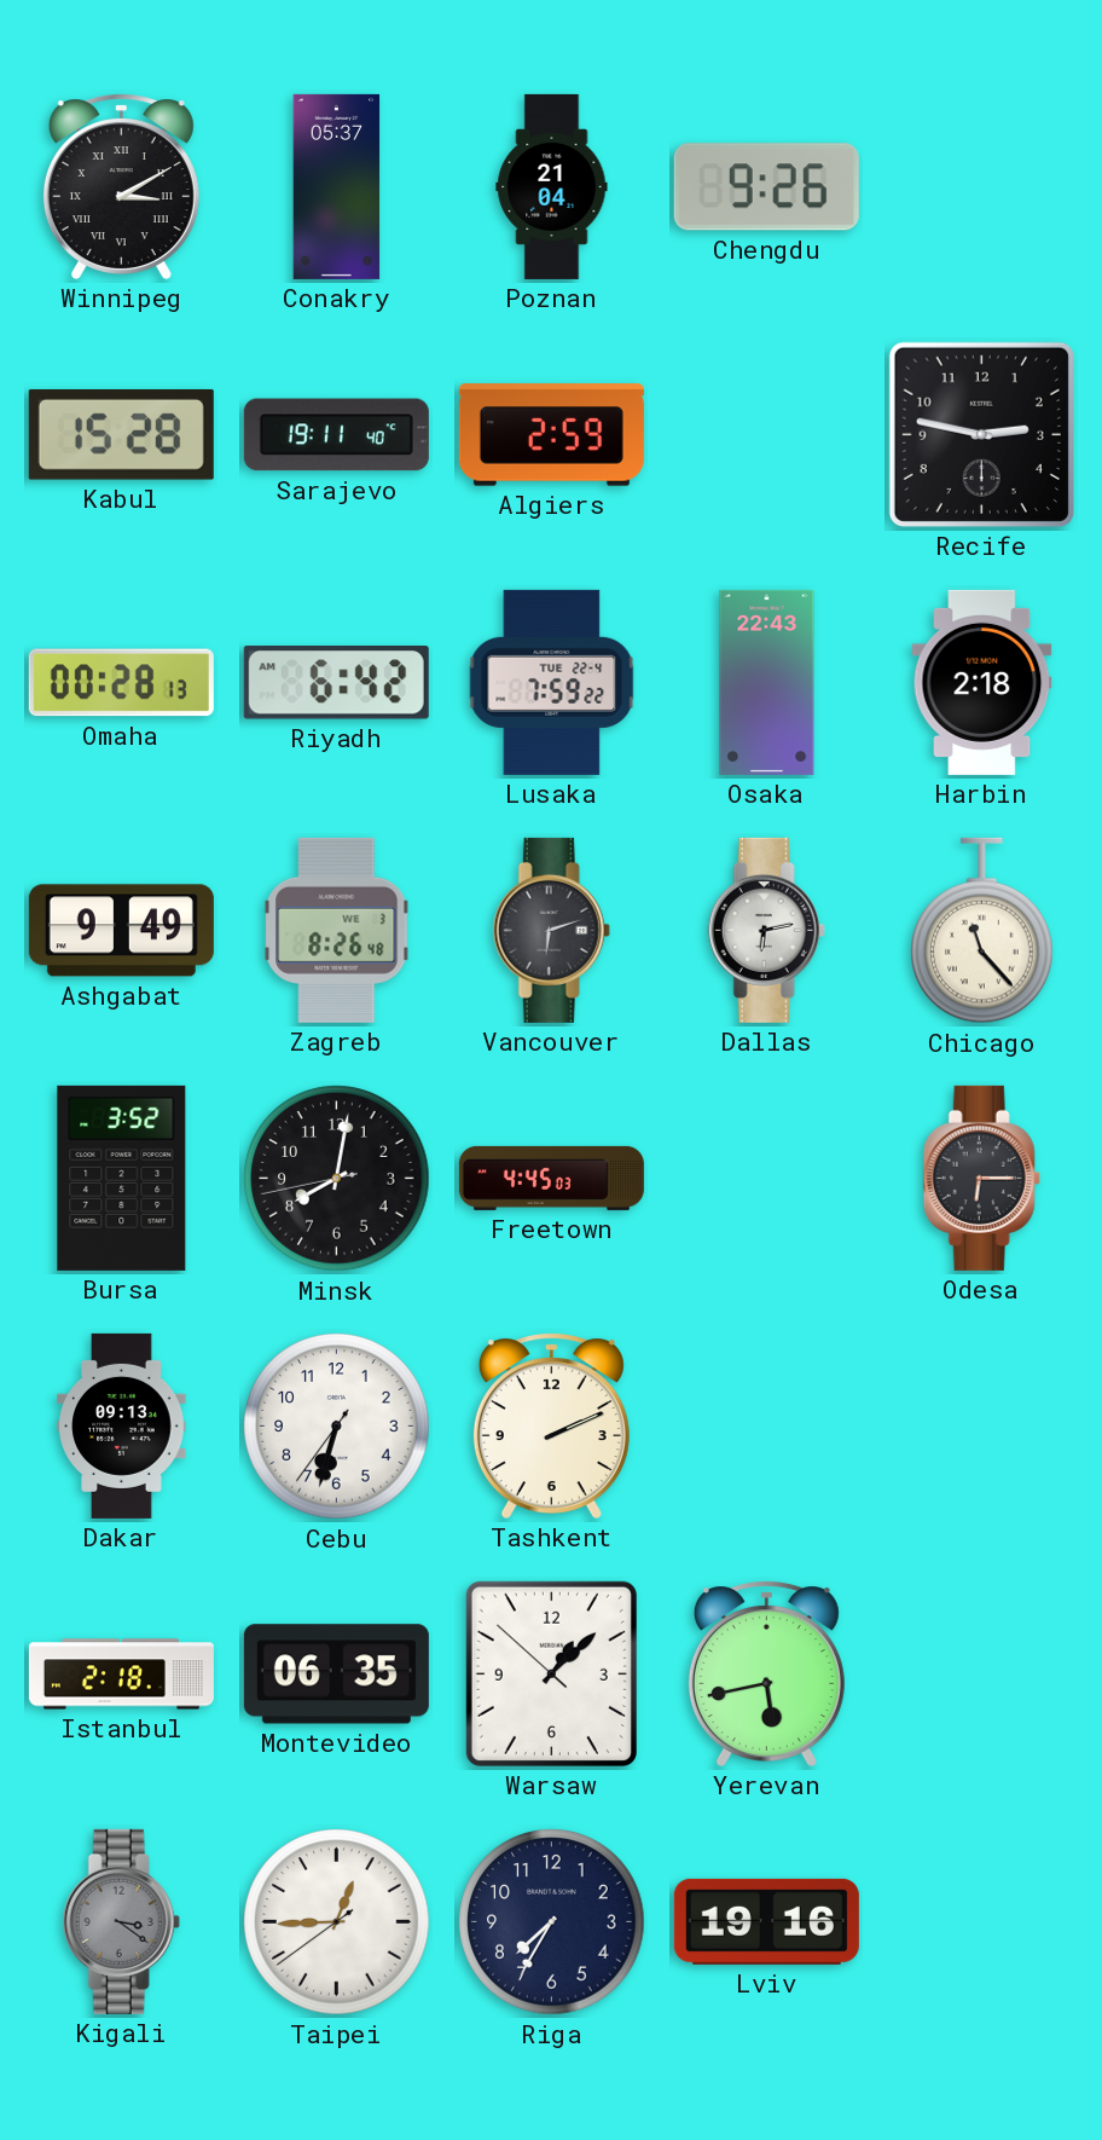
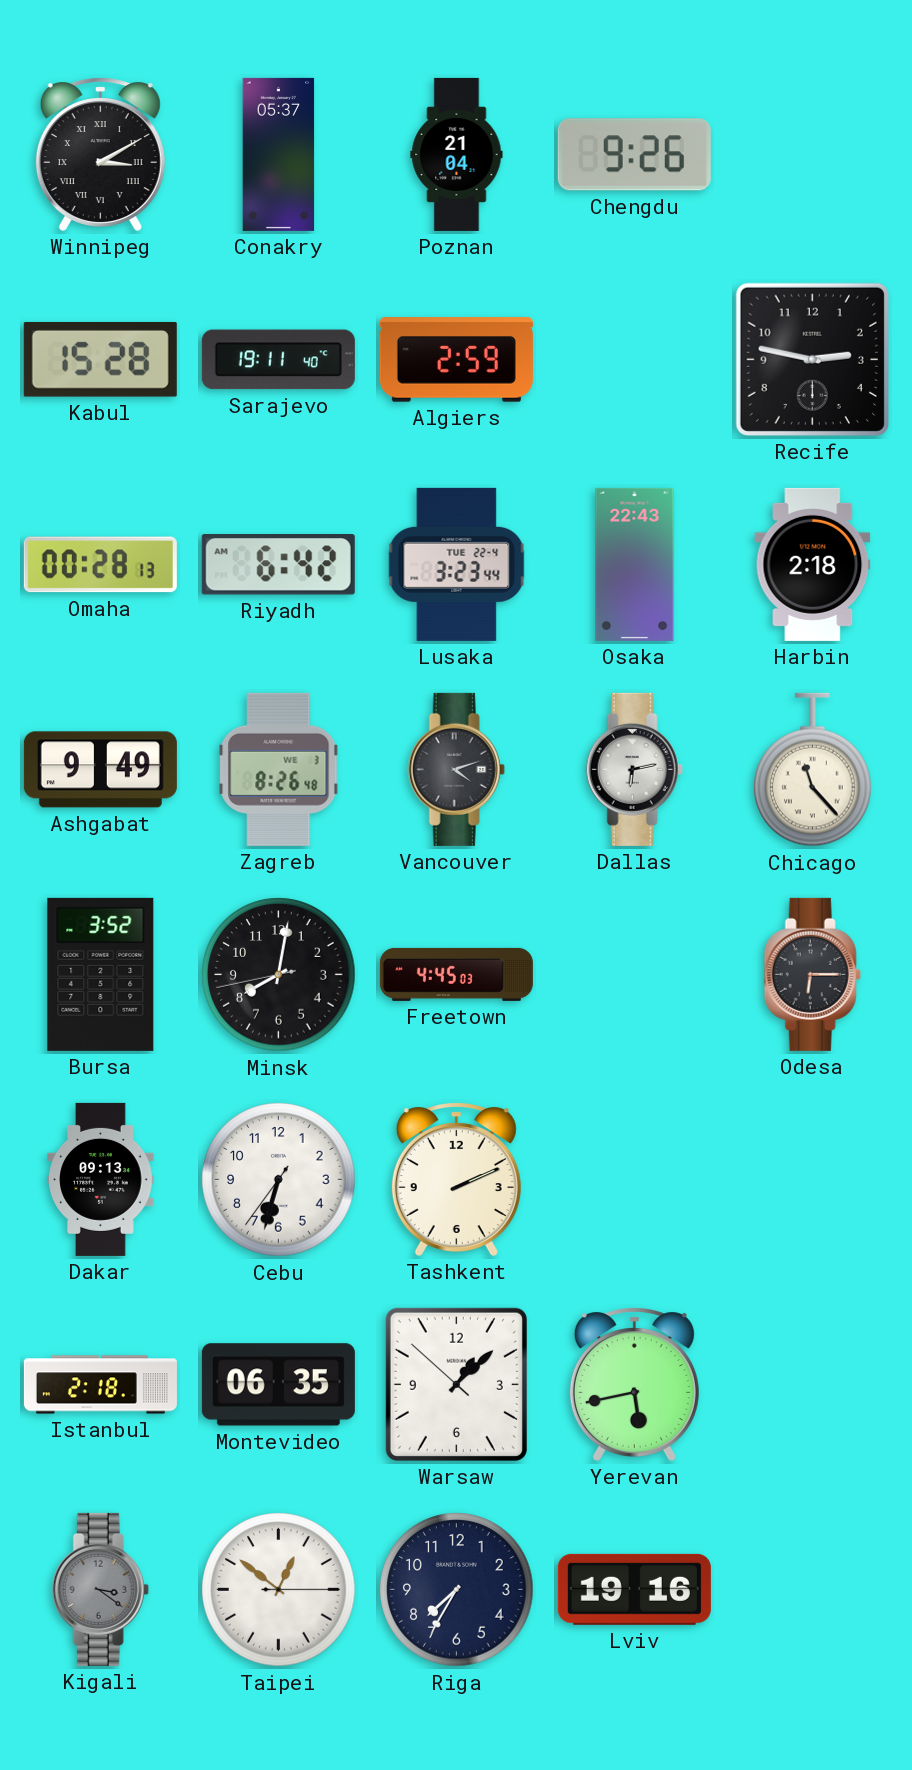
Lusaka: 7:59 -> 3:23 (457, 564)
Vancouver: 6:12 -> 4:12 (456, 769)
Taipei: 12:44 -> 12:51 (279, 1590)
